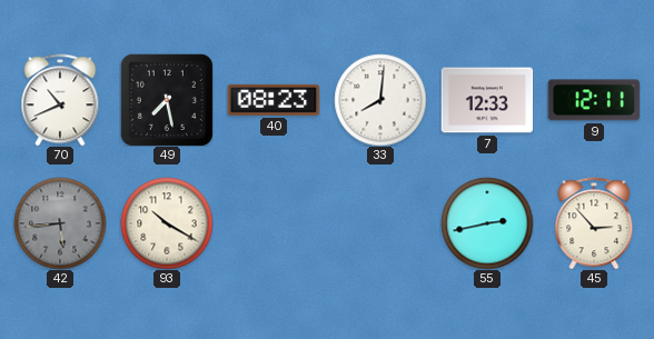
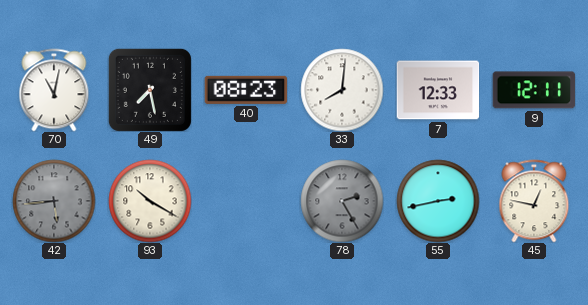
70: 10:41 -> 11:02 (54, 90)
78: none -> 2:25 (342, 201)
45: 2:53 -> 12:47 (534, 201)
